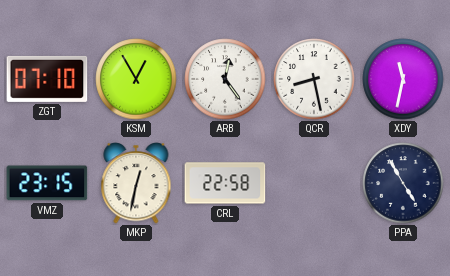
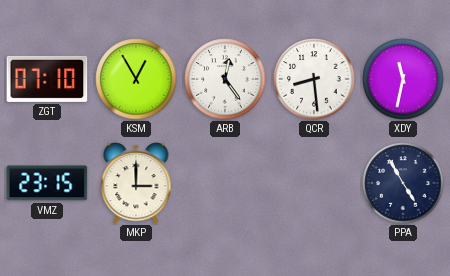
QCR: 8:28 -> 8:29 (314, 79)
MKP: 12:32 -> 3:00 (136, 183)
CRL: 22:58 -> none (225, 183)
